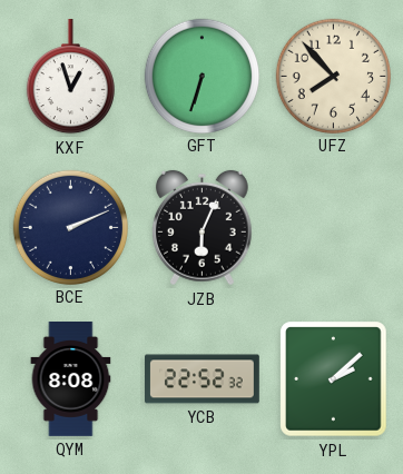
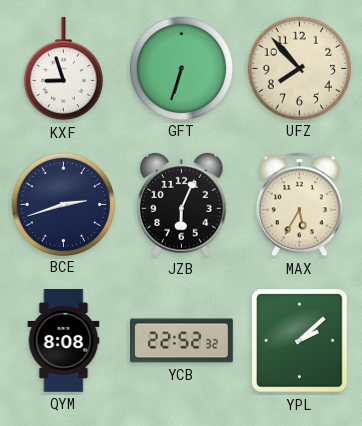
KXF: 12:57 -> 8:57 (63, 69)
BCE: 2:11 -> 2:42 (63, 204)
MAX: none -> 5:35 (299, 205)
